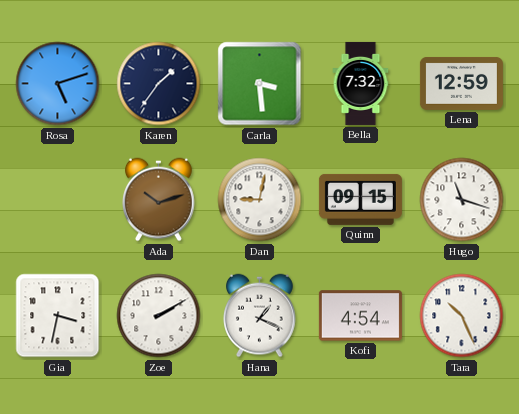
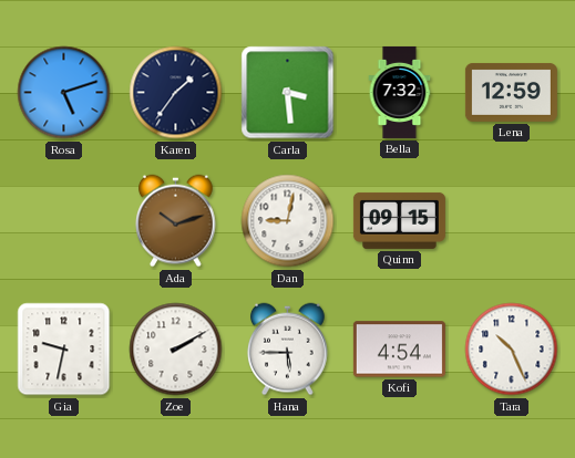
Hugo: 11:18 -> none (462, 200)
Gia: 3:32 -> 9:32 (64, 350)
Hana: 1:19 -> 5:45 (288, 350)
